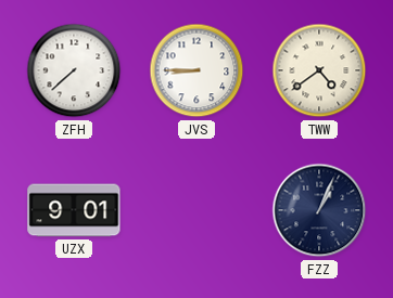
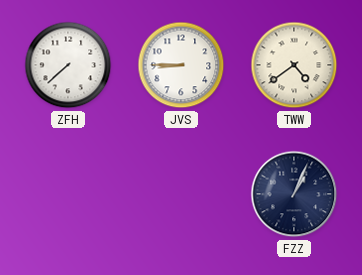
UZX: 9:01 -> none (74, 210)
